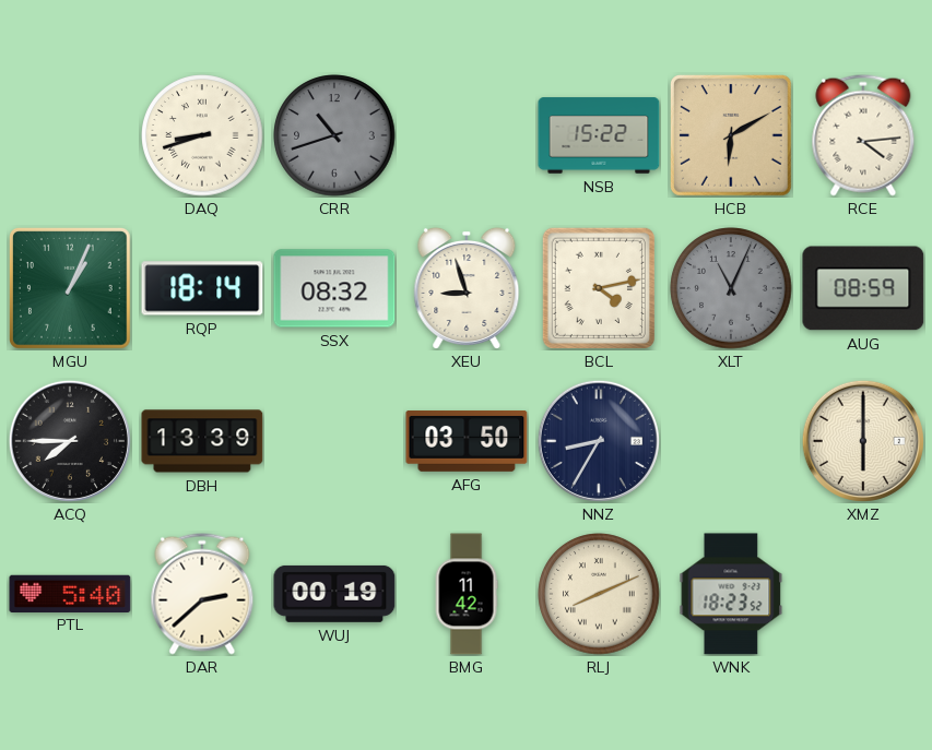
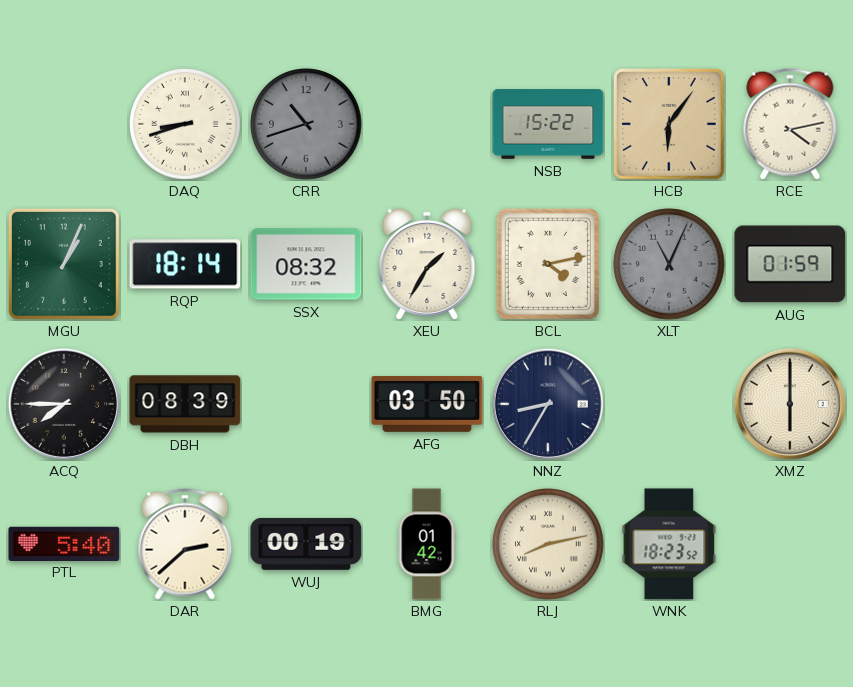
HCB: 6:10 -> 6:06 (670, 125)
RCE: 4:14 -> 4:13 (790, 124)
XEU: 8:57 -> 1:35 (427, 264)
AUG: 08:59 -> 01:59 (790, 264)
DBH: 13:39 -> 08:39 (185, 404)
BMG: 11:42 -> 01:42 (427, 544)
RLJ: 8:11 -> 8:13 (548, 544)
